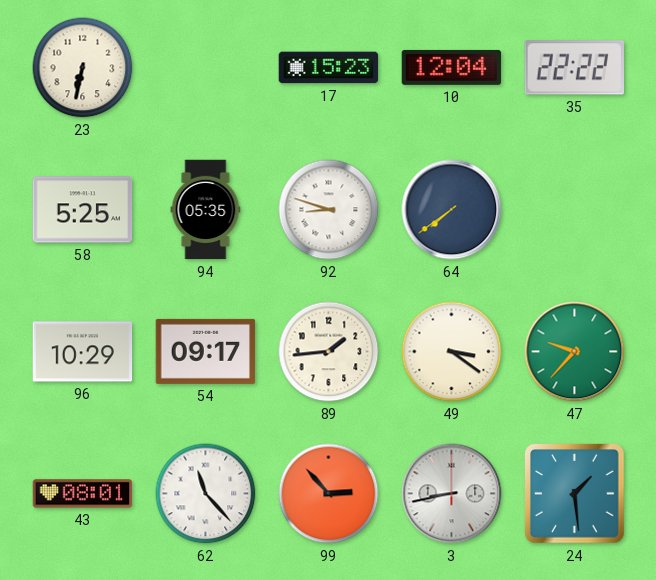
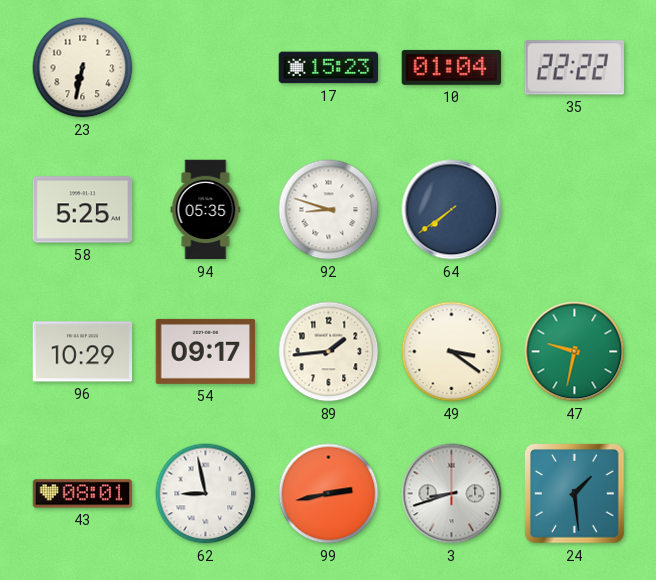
10: 12:04 -> 01:04 (452, 67)
47: 9:37 -> 9:32 (575, 352)
62: 11:23 -> 8:58 (206, 494)
99: 2:53 -> 2:43 (329, 494)
3: 8:43 -> 8:42 (452, 494)
